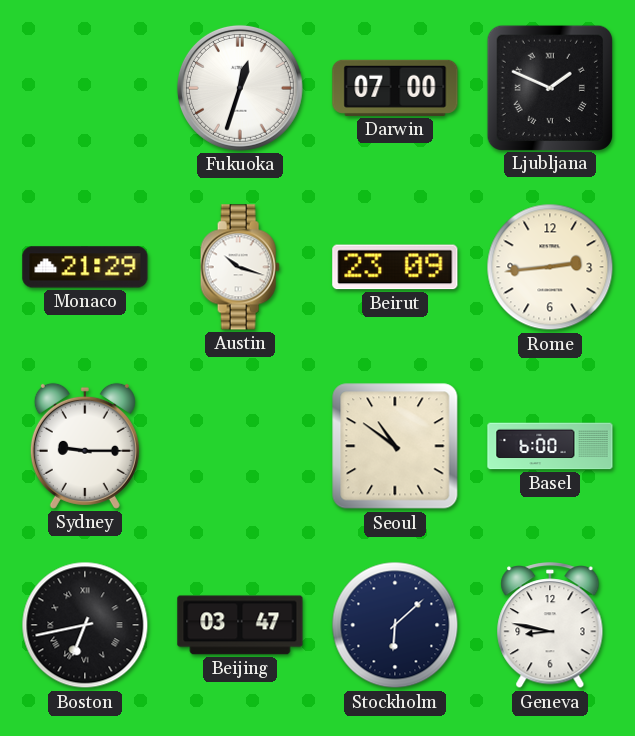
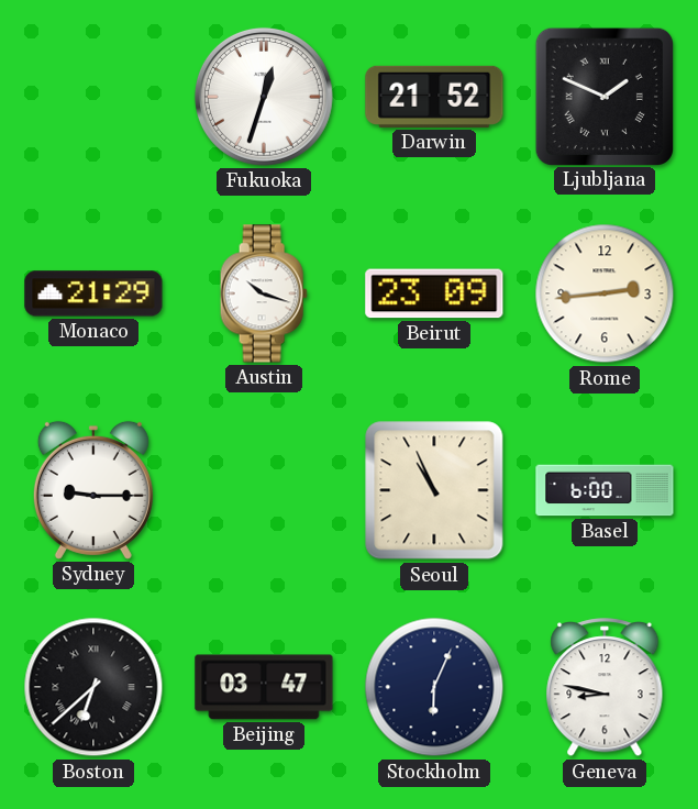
Darwin: 07:00 -> 21:52 (434, 97)
Seoul: 10:51 -> 10:56 (434, 490)
Boston: 6:43 -> 6:38 (93, 687)
Stockholm: 6:08 -> 6:04 (434, 687)
